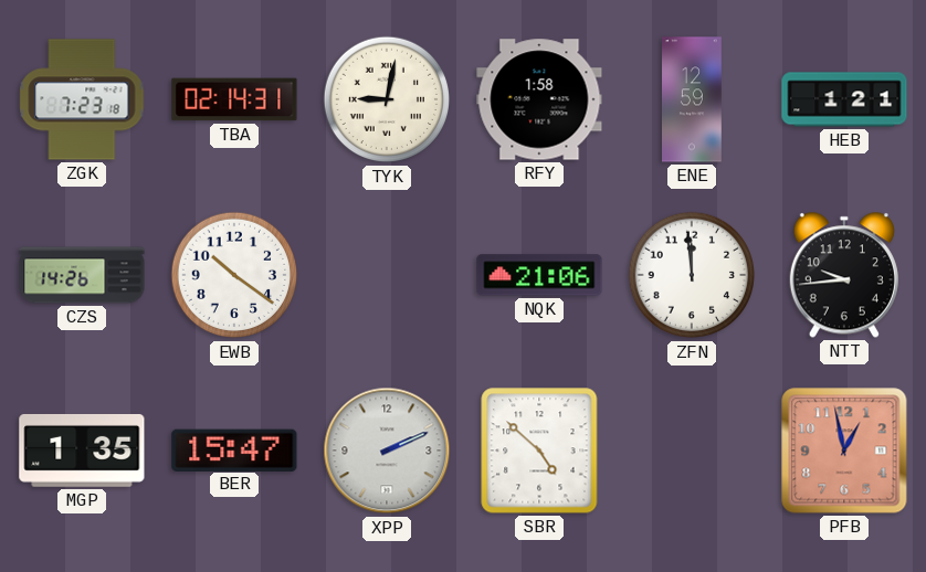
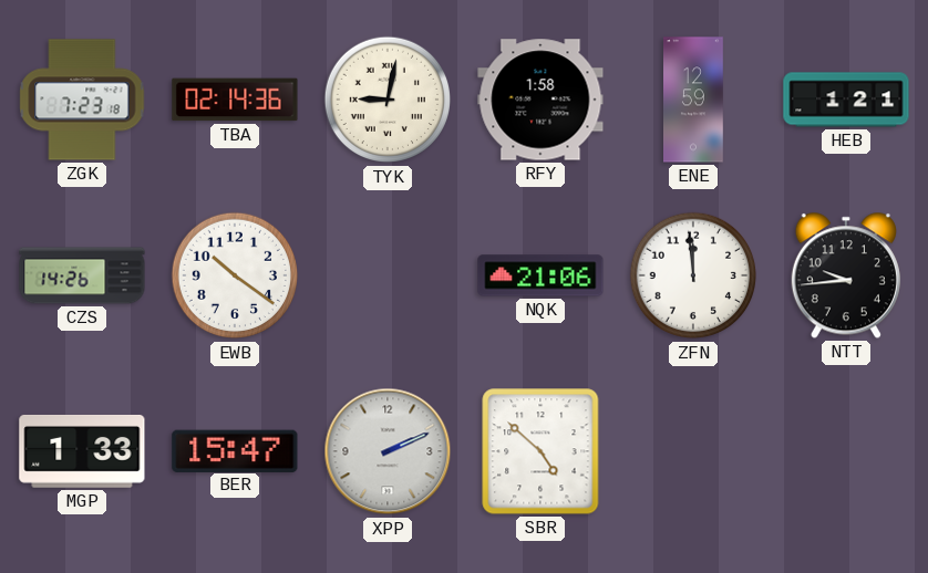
TBA: 02:14:31 -> 02:14:36 (235, 100)
MGP: 1:35 -> 1:33 (82, 451)
PFB: 12:58 -> none (844, 451)
